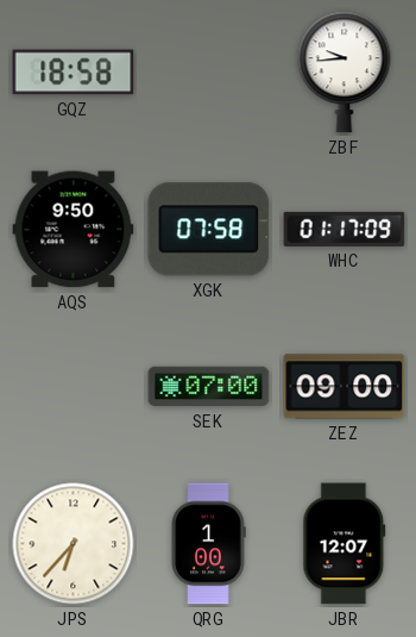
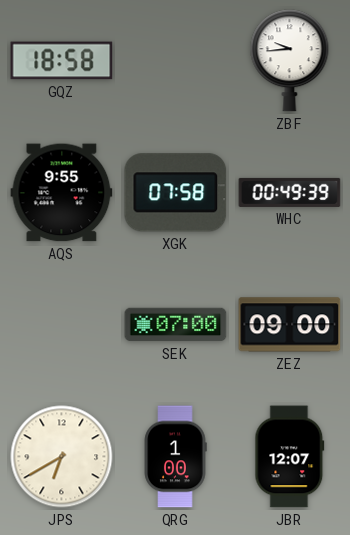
AQS: 9:50 -> 9:55 (62, 193)
WHC: 01:17 -> 00:49 (290, 192)
JPS: 6:37 -> 6:40 (62, 457)
